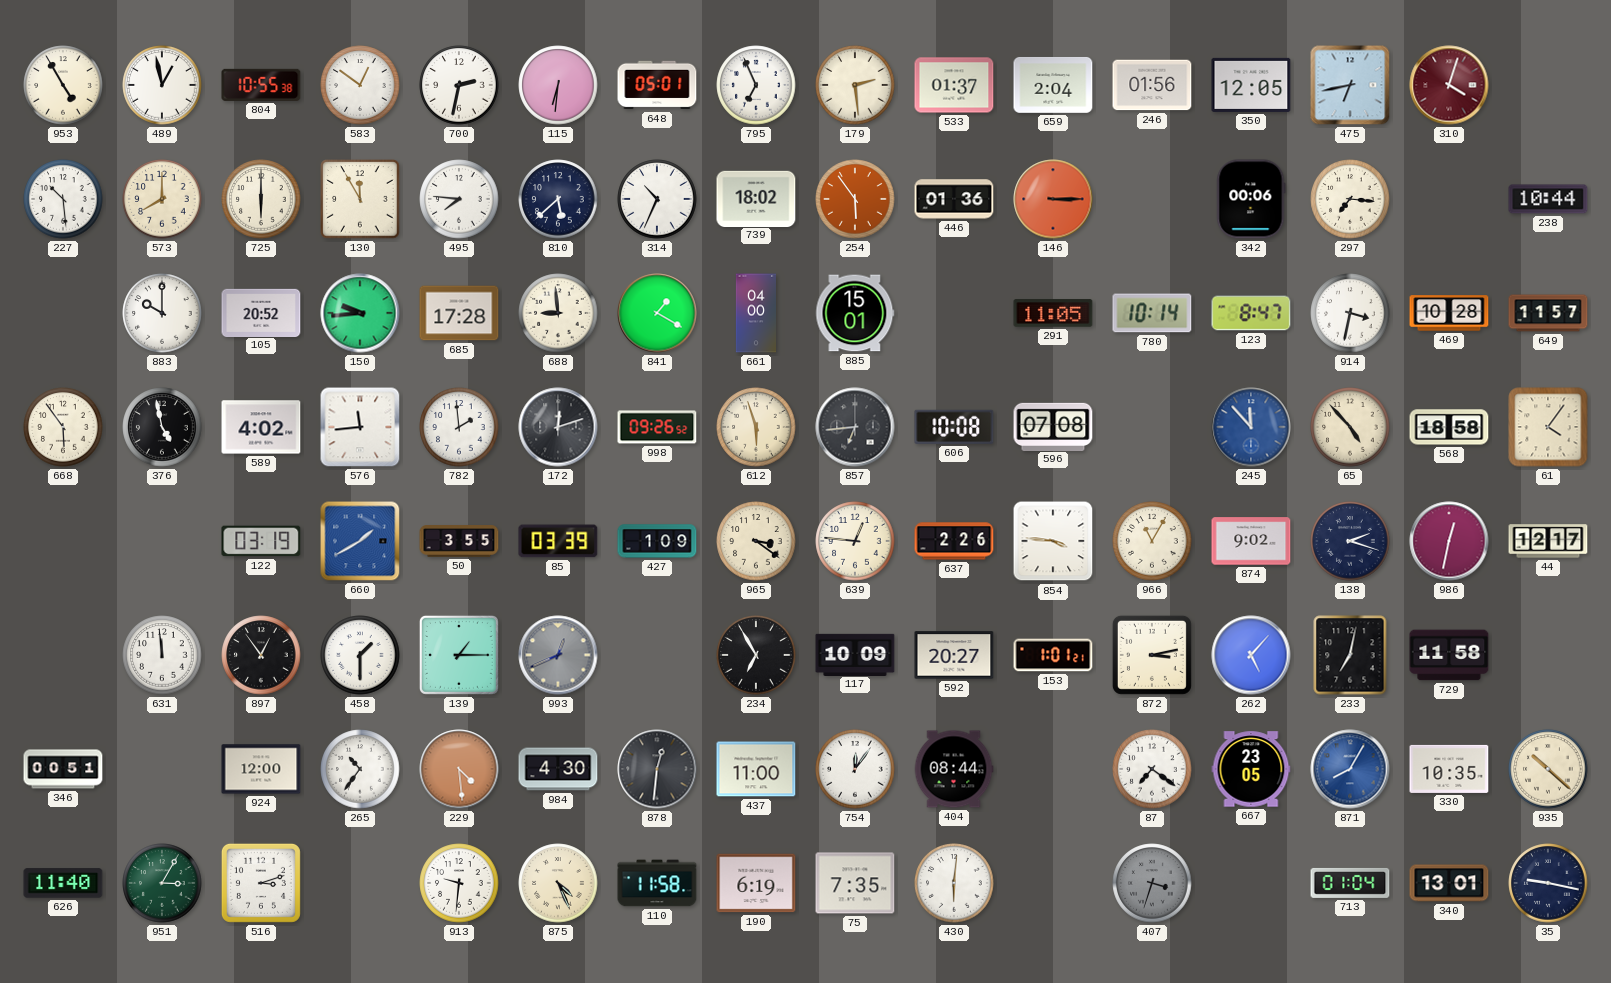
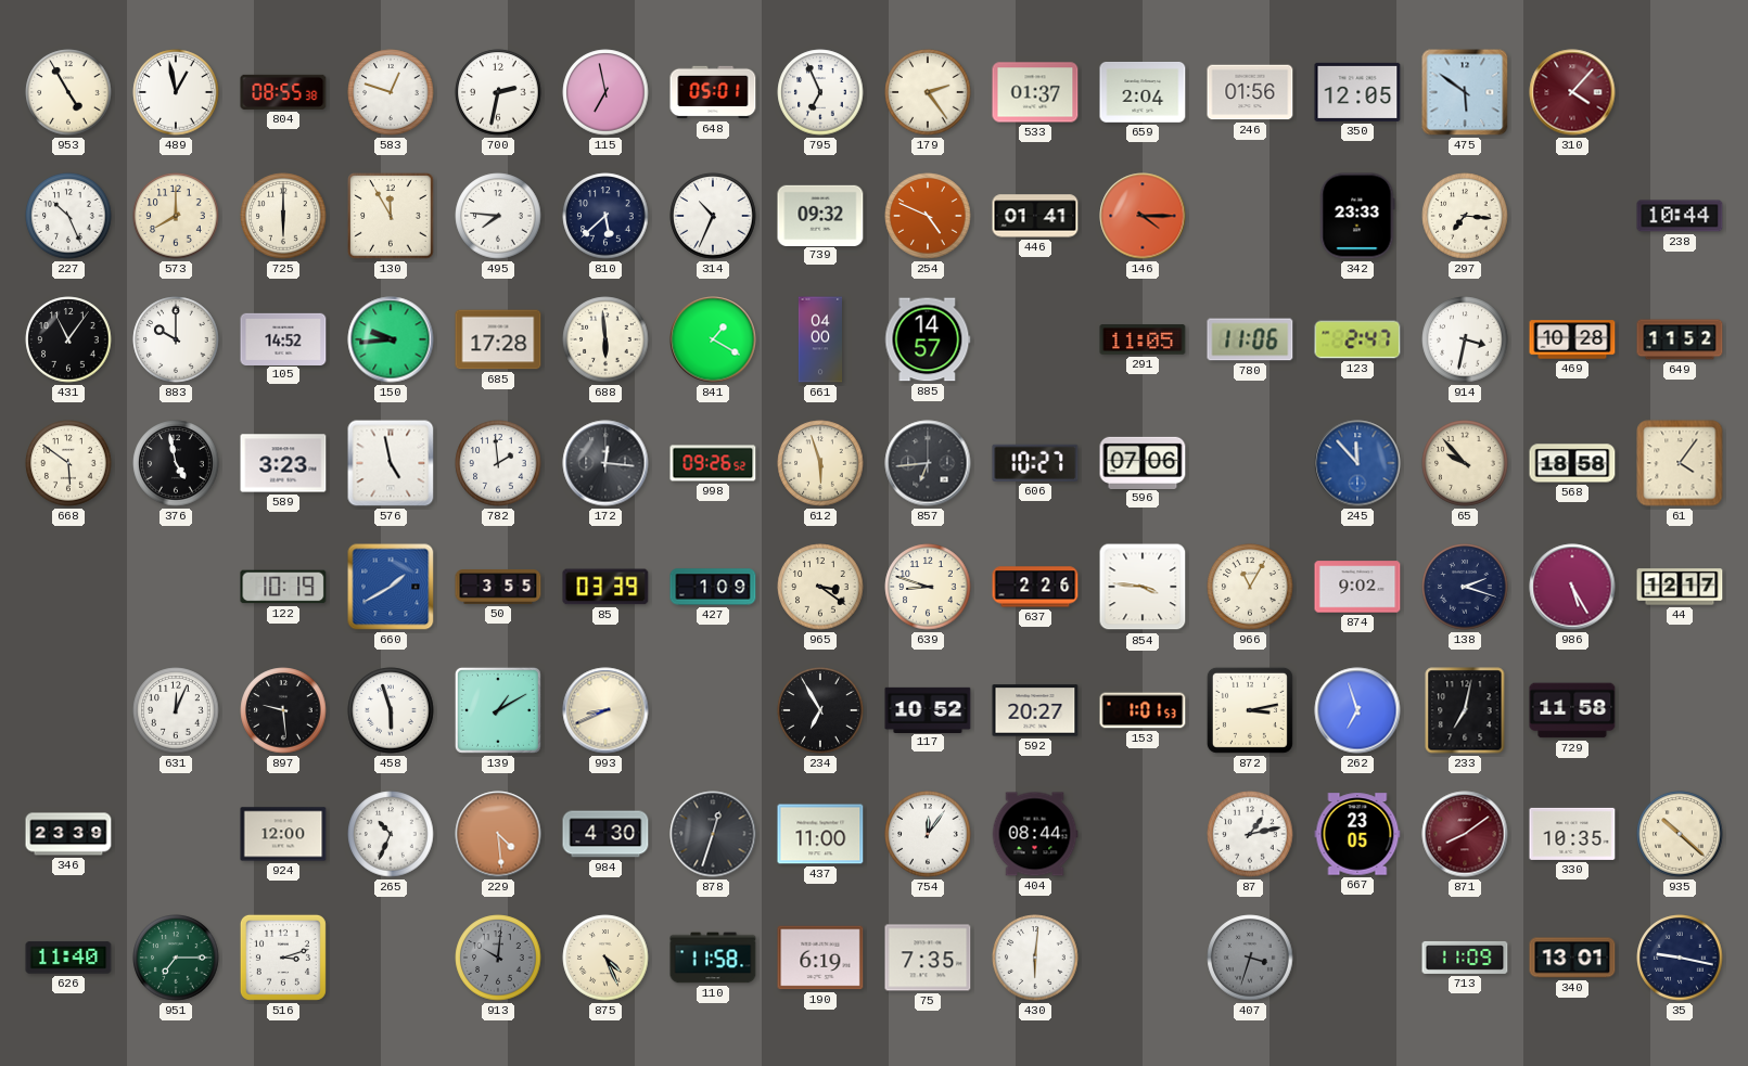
804: 10:55 -> 08:55 (283, 92)
583: 12:51 -> 12:48 (391, 92)
115: 6:31 -> 6:58 (605, 92)
179: 2:29 -> 2:24 (928, 92)
475: 6:43 -> 5:51 (1465, 92)
310: 4:03 -> 4:07 (1572, 92)
227: 10:29 -> 10:26 (68, 216)
739: 18:02 -> 09:32 (820, 215)
254: 5:54 -> 4:49 (928, 216)
446: 01:36 -> 01:41 (1035, 216)
146: 3:15 -> 4:15 (1143, 216)
342: 00:06 -> 23:33 (1357, 216)
431: none -> 11:06 (68, 339)
105: 20:52 -> 14:52 (283, 338)
688: 8:59 -> 5:59 (605, 339)
885: 15:01 -> 14:57 (928, 339)
780: 10:14 -> 11:06 (1250, 339)
123: 8:47 -> 2:47 (1357, 339)
649: 11:57 -> 11:52 (1680, 339)
668: 5:54 -> 5:51 (68, 463)
589: 4:02 -> 3:23 (283, 463)
576: 11:44 -> 4:58 (391, 463)
172: 12:12 -> 12:16 (605, 463)
606: 10:08 -> 10:27 (1035, 463)
596: 07:08 -> 07:06 (1143, 462)
65: 4:53 -> 9:53 (1465, 463)
122: 03:19 -> 10:19 (283, 587)
639: 12:46 -> 8:48 (928, 587)
986: 12:32 -> 5:25 (1572, 587)
631: 11:59 -> 12:04 (176, 710)
897: 12:54 -> 9:29 (283, 710)
458: 1:30 -> 5:57 (391, 710)
139: 1:15 -> 1:10 (498, 710)
993: 12:41 -> 8:41 (605, 710)
993 dial: grey -> cream (605, 710)
117: 10:09 -> 10:52 (928, 709)
153: 1:01:21 -> 1:01:53 (1143, 710)
262: 5:07 -> 6:57 (1357, 710)
346: 00:51 -> 23:39 (68, 834)
265: 10:36 -> 10:34 (391, 834)
878: 12:31 -> 12:33 (713, 834)
87: 7:21 -> 1:13 (1250, 834)
871: 8:05 -> 8:09 (1465, 834)
871 dial: blue -> burgundy (1465, 834)
951: 3:05 -> 7:15 (176, 958)
913: 9:31 -> 10:01 (498, 958)
913 dial: white -> grey (498, 958)
713: 01:04 -> 11:09 (1465, 958)
